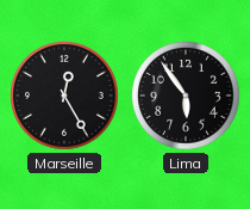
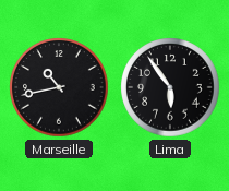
Marseille: 12:25 -> 10:43 (59, 87)
